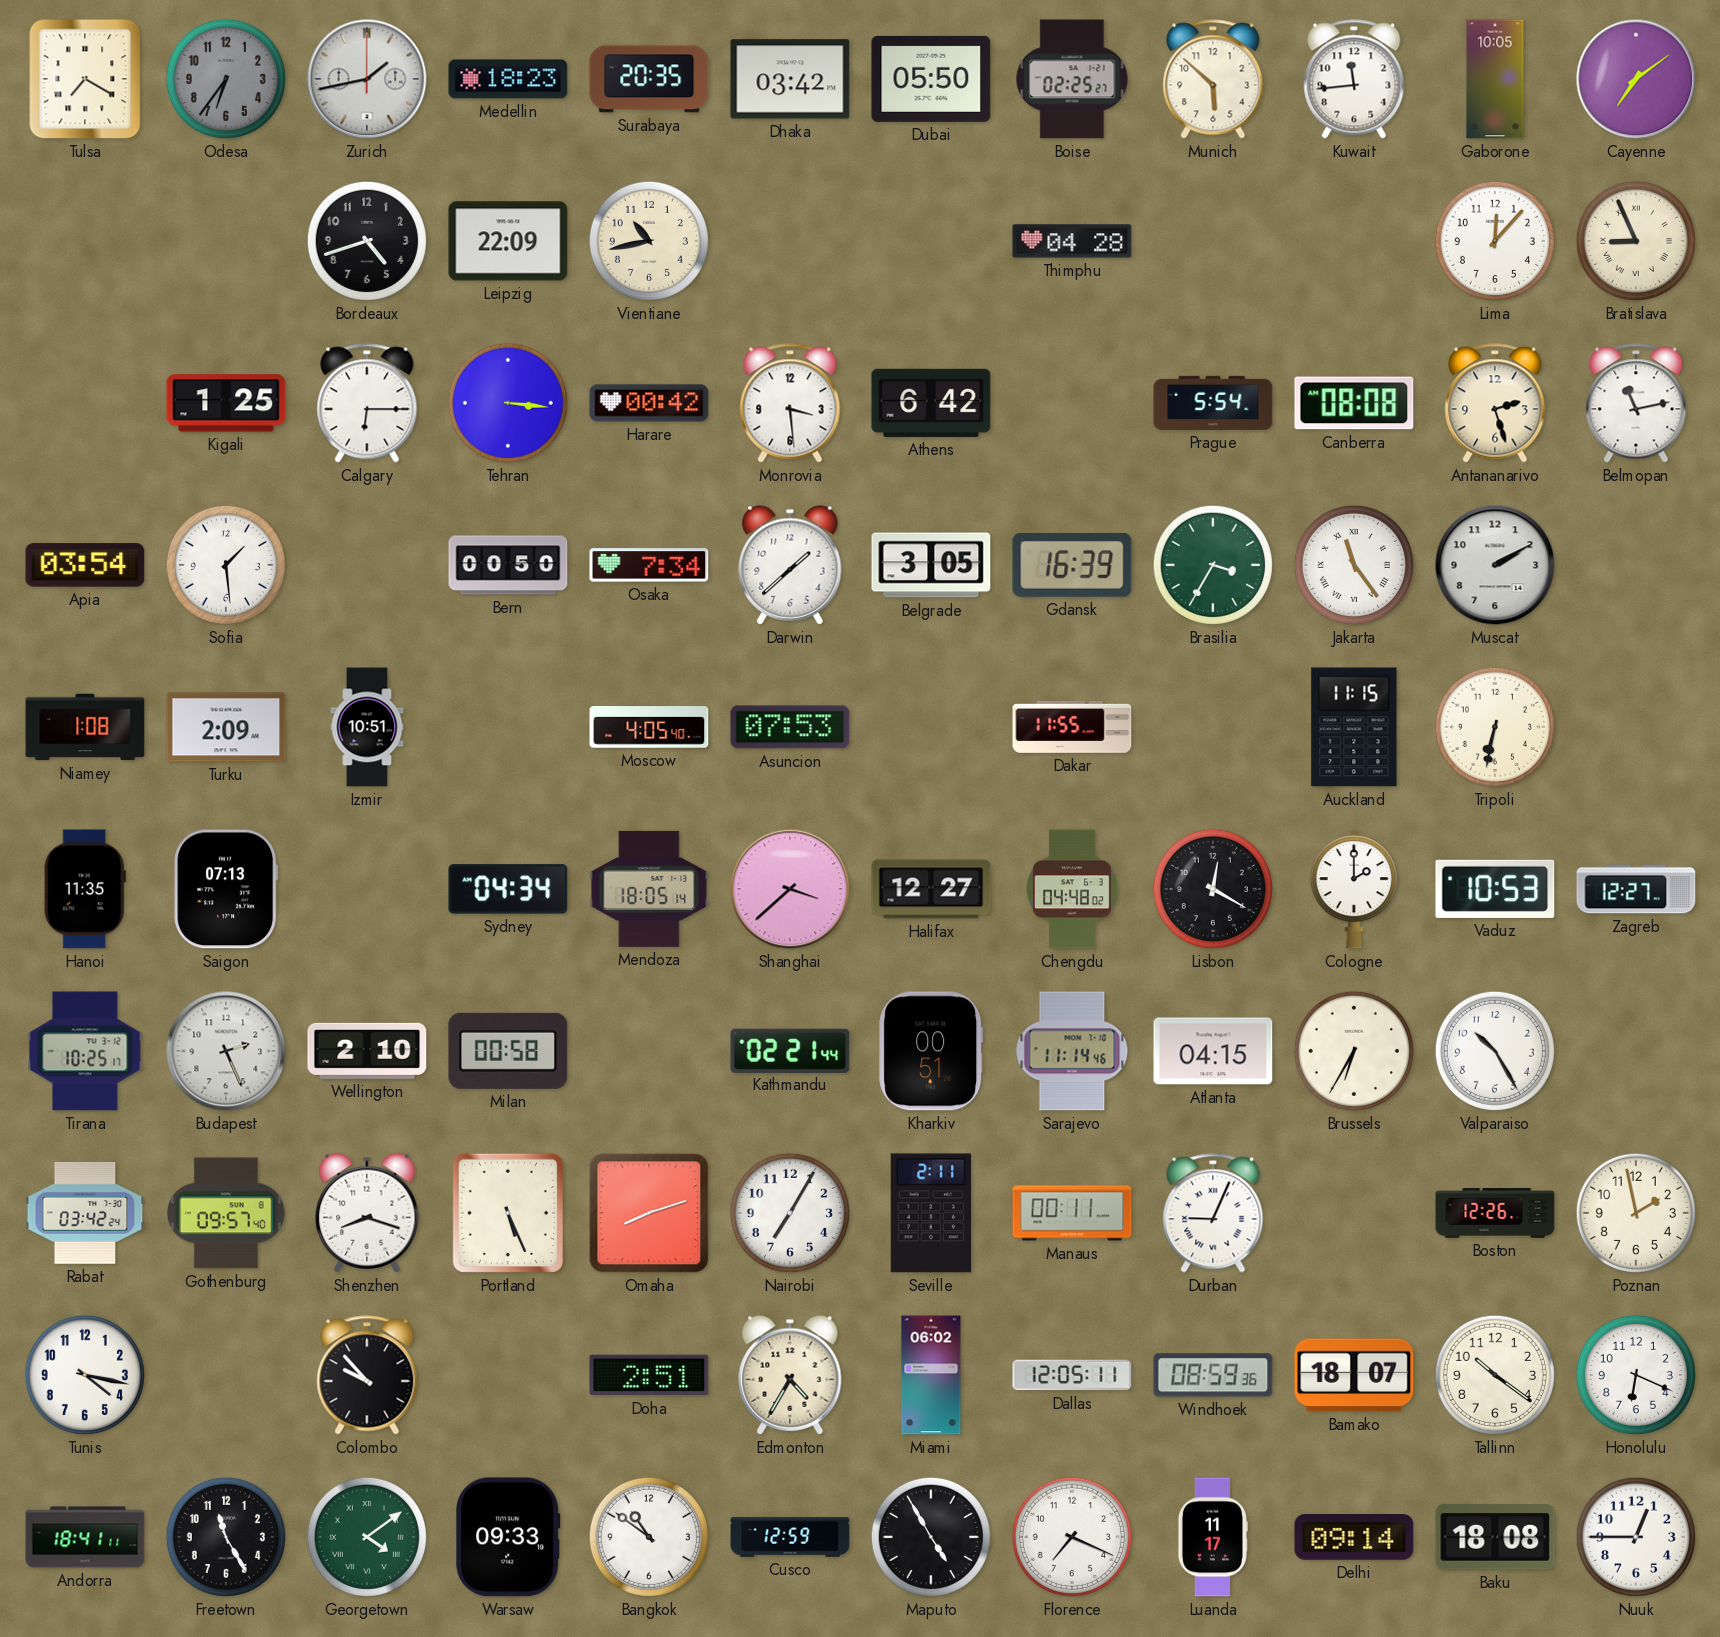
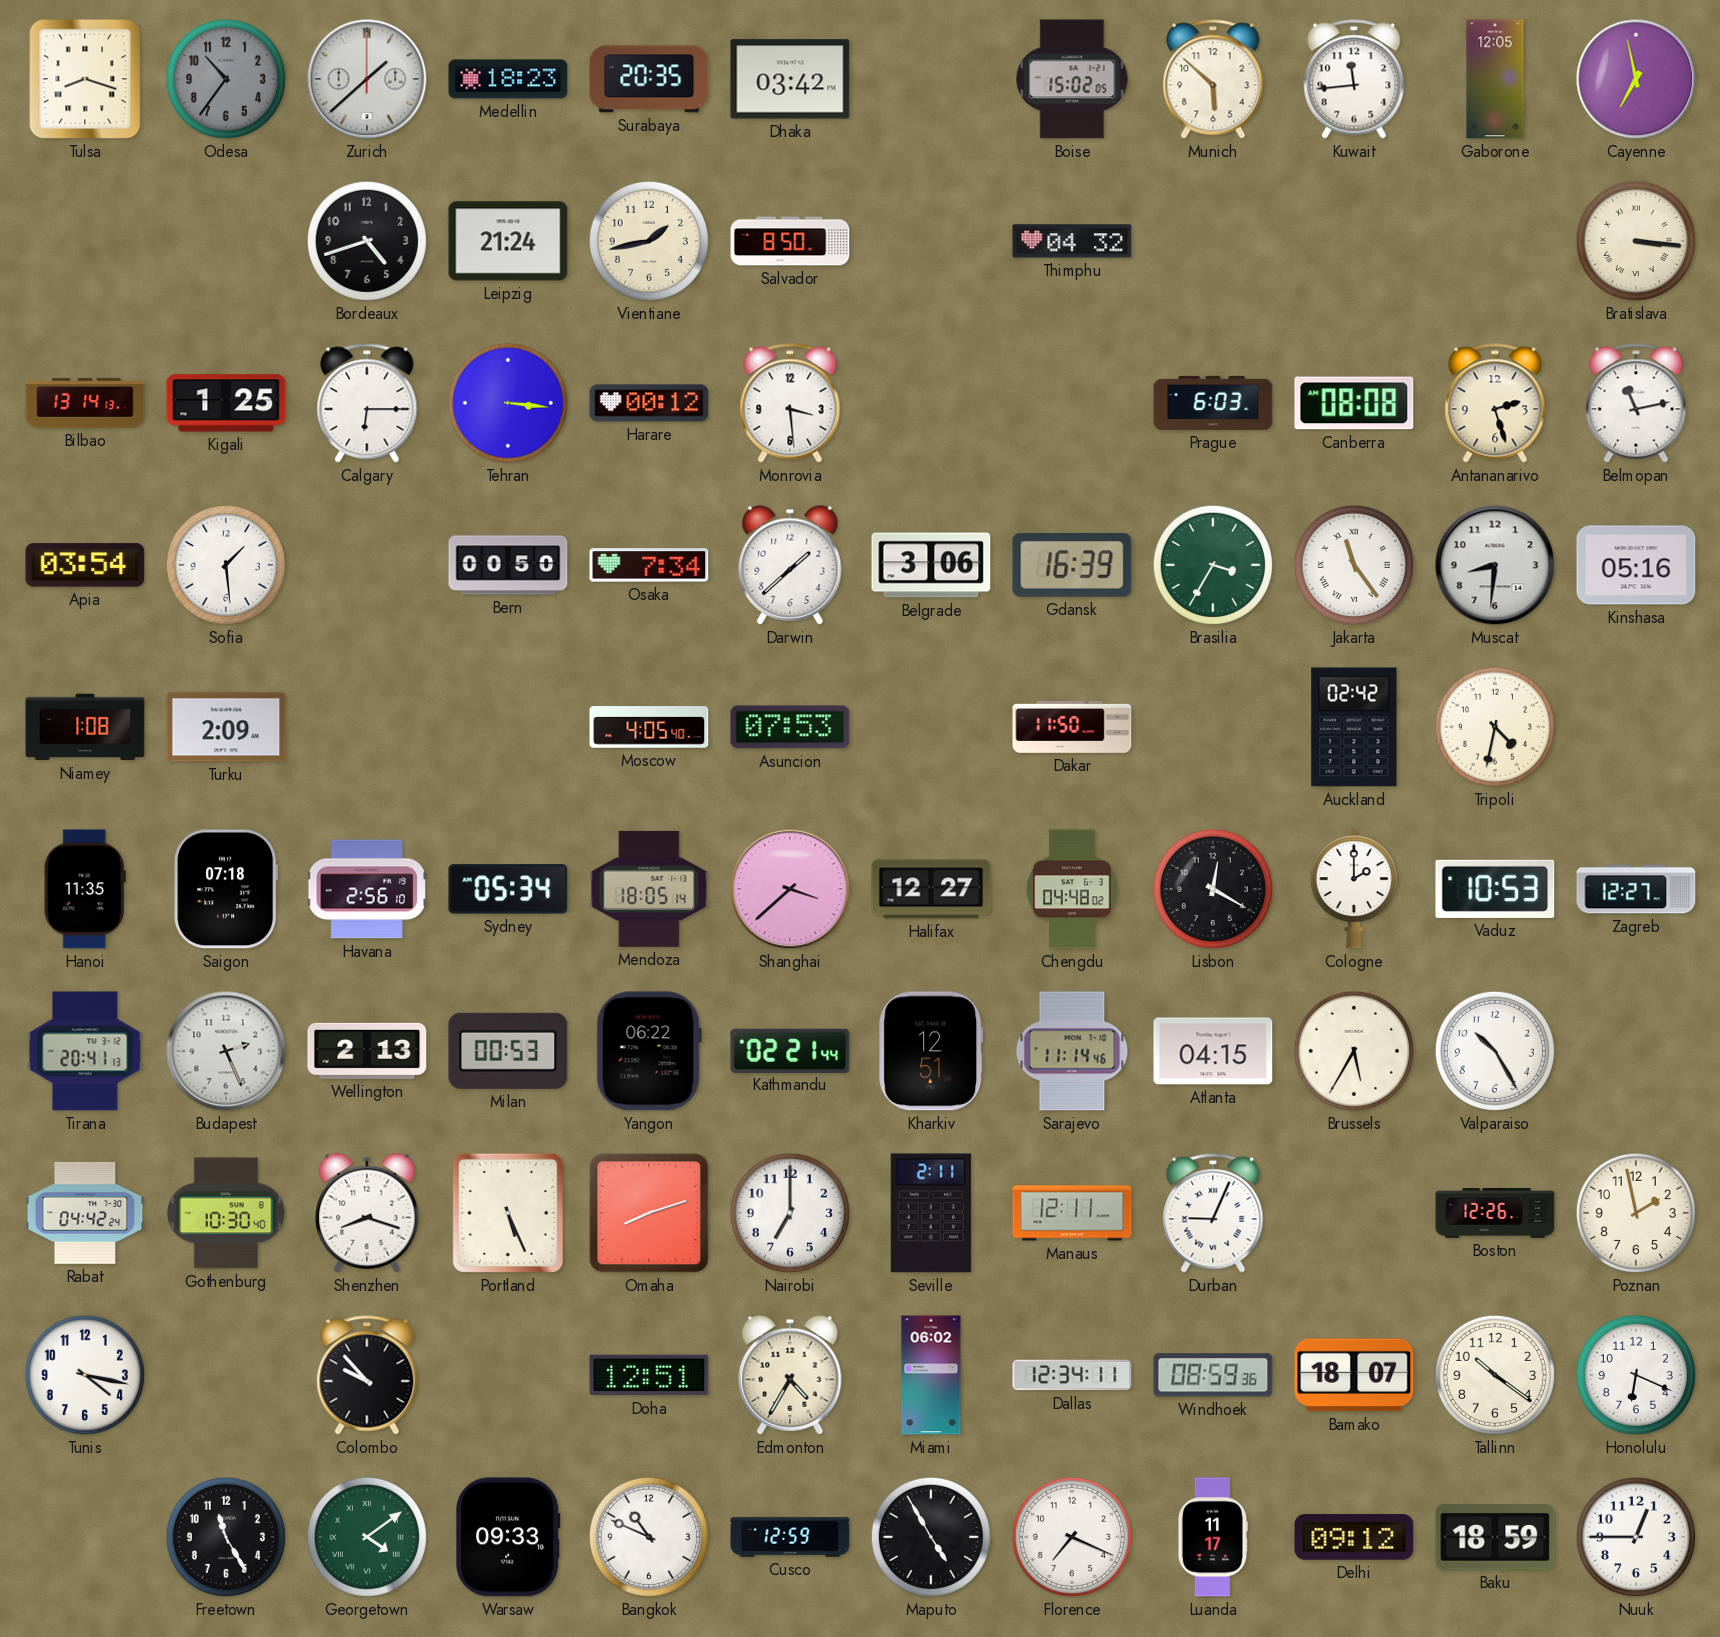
Tulsa: 7:20 -> 8:18 (85, 79)
Odesa: 6:36 -> 10:36 (226, 79)
Zurich: 1:43 -> 1:38 (367, 79)
Dubai: 05:50 -> none (931, 79)
Boise: 02:25 -> 15:02 (1072, 79)
Gaborone: 10:05 -> 12:05 (1495, 79)
Cayenne: 7:09 -> 6:58 (1636, 79)
Leipzig: 22:09 -> 21:24 (508, 241)
Vientiane: 10:43 -> 1:43 (649, 241)
Salvador: none -> 8:50 (790, 241)
Thimphu: 04:28 -> 04:32 (1072, 241)
Lima: 12:07 -> none (1495, 241)
Bratislava: 8:56 -> 3:16 (1636, 241)
Bilbao: none -> 13:14 (85, 403)
Harare: 00:42 -> 00:12 (649, 403)
Athens: 6:42 -> none (931, 403)
Prague: 5:54 -> 6:03 (1213, 403)
Belgrade: 3:05 -> 3:06 (931, 565)
Muscat: 2:10 -> 8:31 (1495, 565)
Kinshasa: none -> 05:16 (1636, 565)
Izmir: 10:51 -> none (367, 727)
Dakar: 11:55 -> 11:50 (1072, 727)
Auckland: 11:15 -> 02:42 (1354, 727)
Tripoli: 6:32 -> 4:32 (1495, 727)
Saigon: 07:13 -> 07:18 (226, 889)
Havana: none -> 2:56 (367, 889)
Sydney: 04:34 -> 05:34 (508, 889)
Tirana: 10:25 -> 20:41 (85, 1051)
Wellington: 2:10 -> 2:13 (367, 1051)
Milan: 00:58 -> 00:53 (508, 1051)
Yangon: none -> 06:22 (649, 1051)
Kharkiv: 00:51 -> 12:51 (931, 1051)
Brussels: 6:35 -> 5:35 (1354, 1051)
Rabat: 03:42 -> 04:42 (85, 1213)
Gothenburg: 09:57 -> 10:30 (227, 1213)
Nairobi: 7:05 -> 7:00 (790, 1213)
Manaus: 00:11 -> 12:11 (1072, 1213)
Doha: 2:51 -> 12:51 (649, 1375)
Dallas: 12:05 -> 12:34 (1072, 1375)
Andorra: 18:41 -> none (85, 1537)
Bangkok: 10:51 -> 10:49 (649, 1537)
Delhi: 09:14 -> 09:12 (1354, 1537)
Baku: 18:08 -> 18:59 (1495, 1537)
